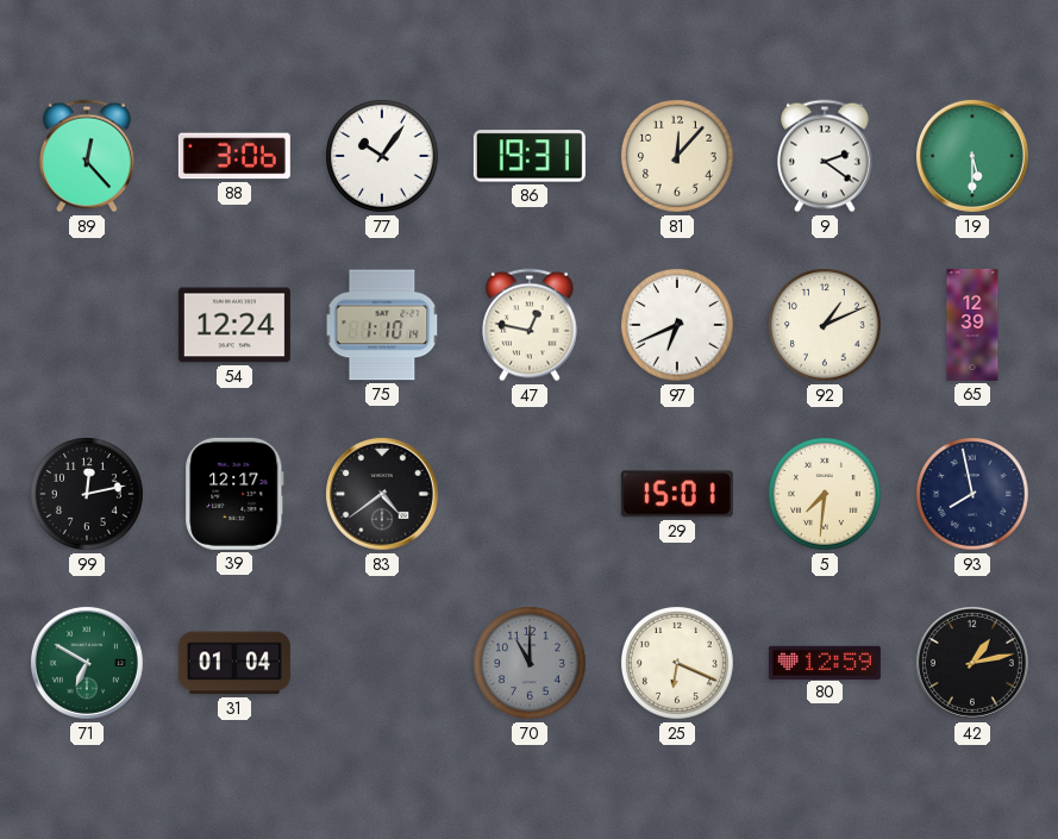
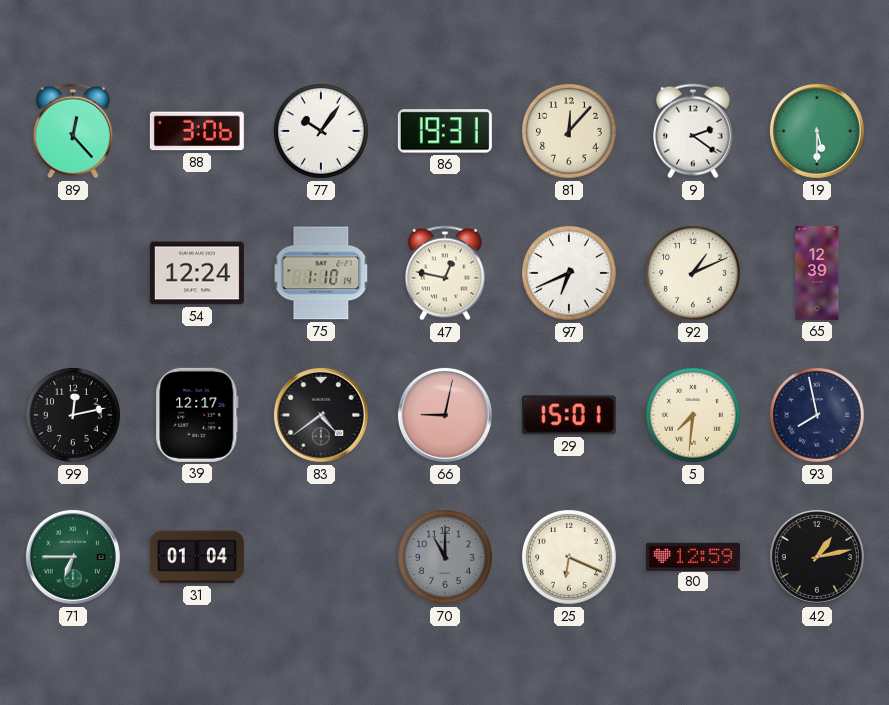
66: none -> 9:02 (445, 415)
71: 6:50 -> 6:45 (73, 557)
